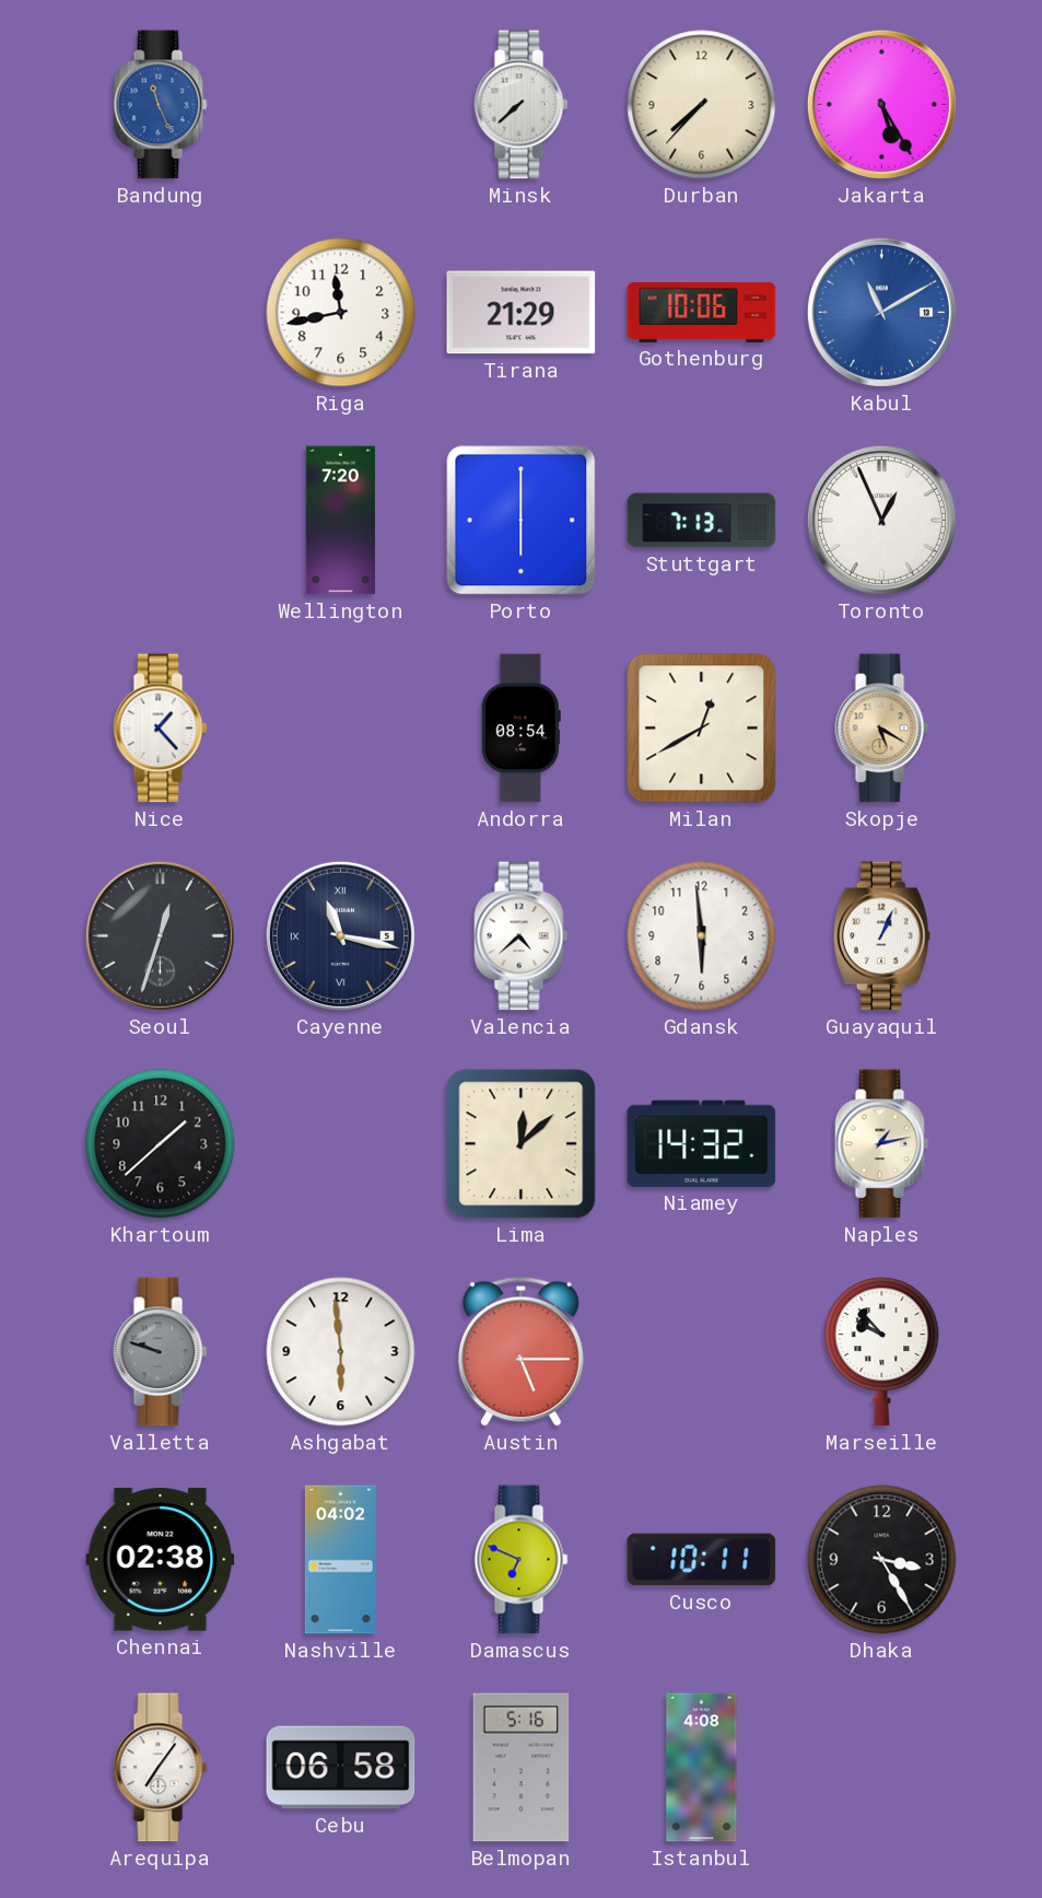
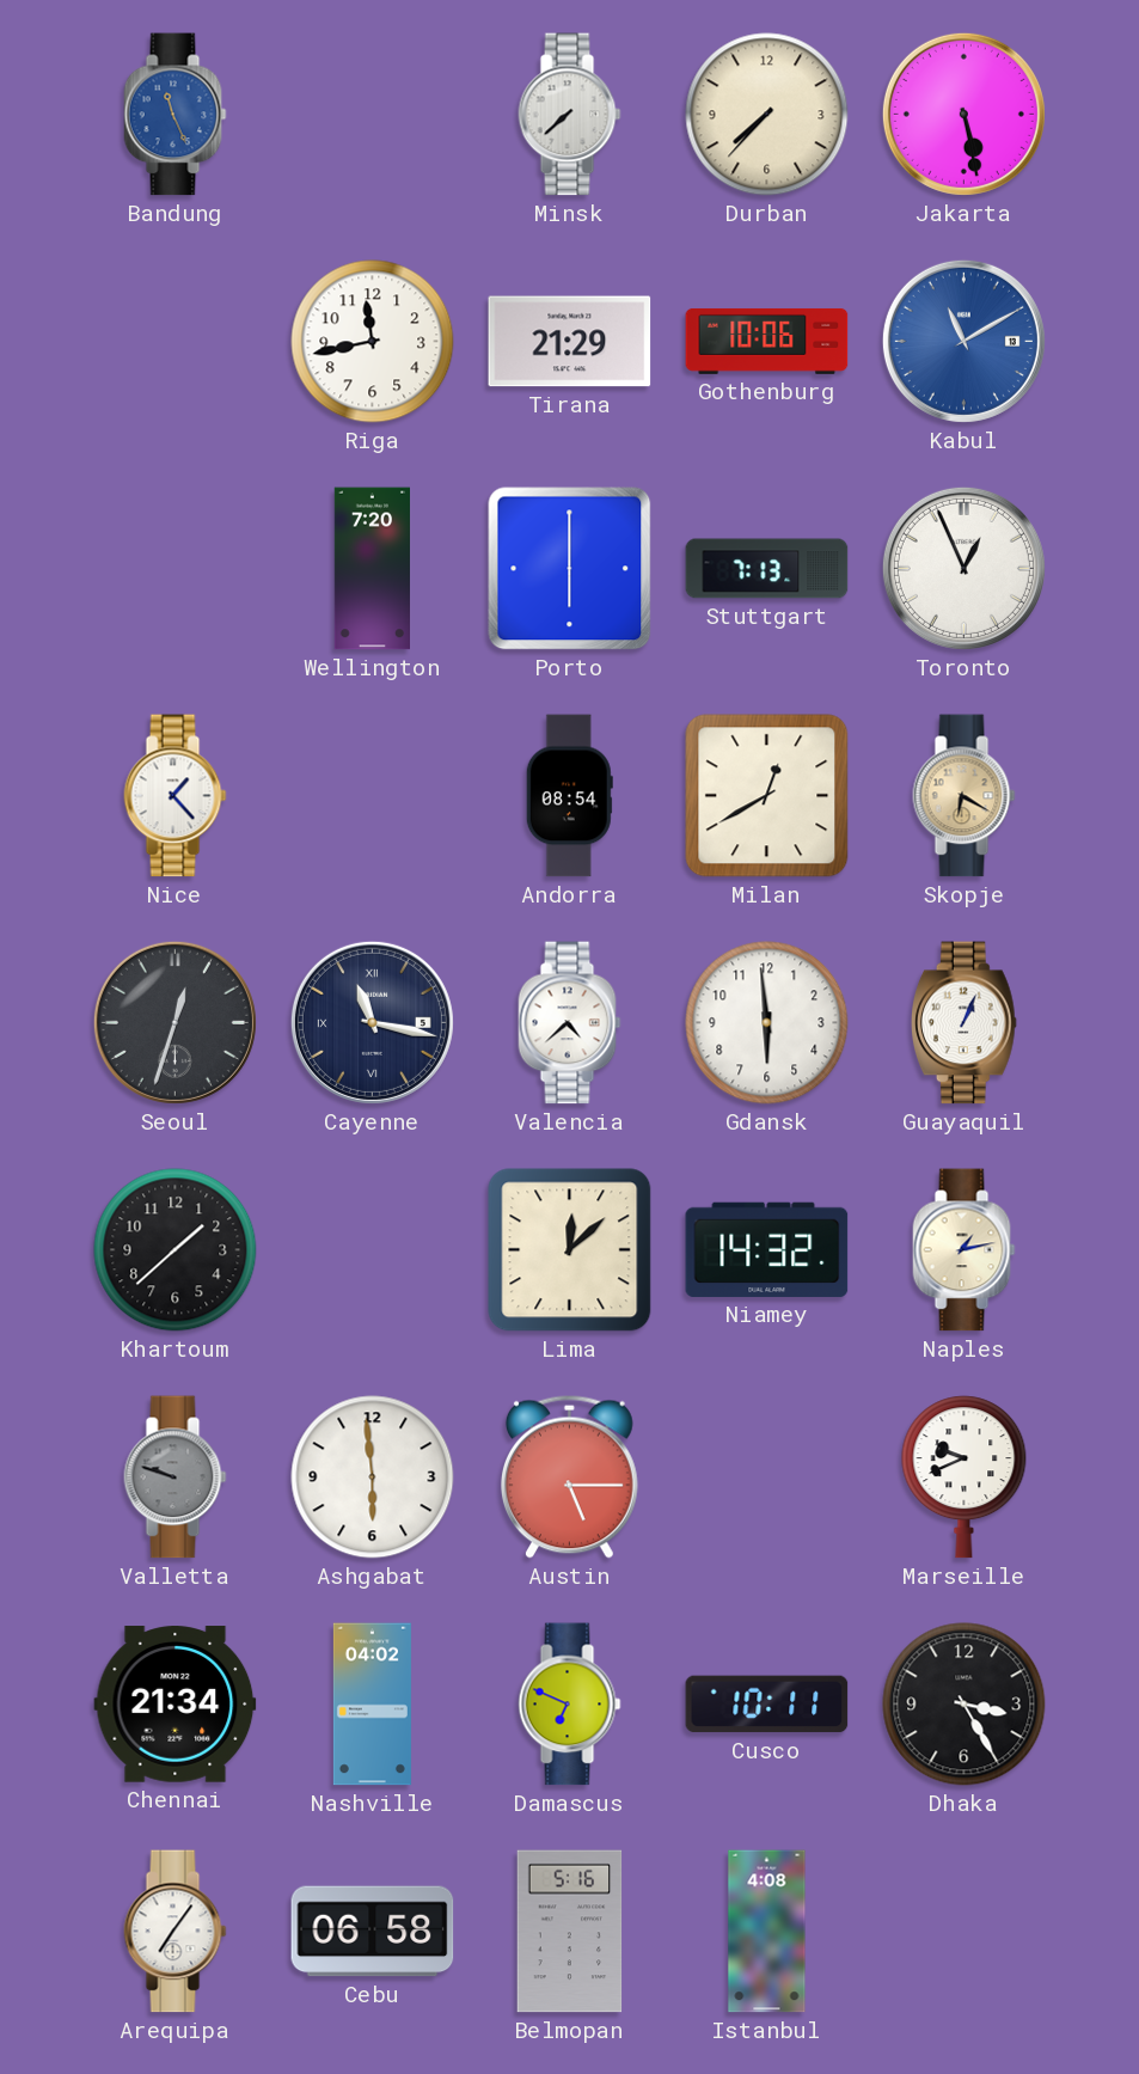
Jakarta: 5:25 -> 5:28 (963, 114)
Skopje: 5:20 -> 6:20 (965, 796)
Marseille: 9:53 -> 9:41 (965, 1478)
Chennai: 02:38 -> 21:34 (176, 1705)
